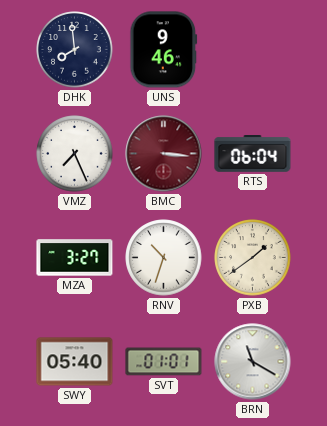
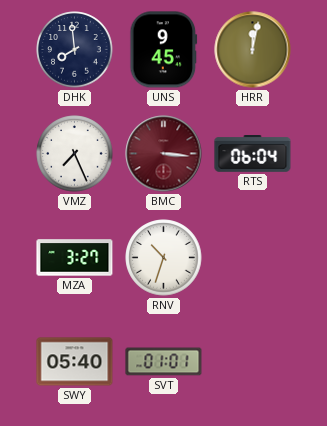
UNS: 9:46 -> 9:45 (164, 50)
HRR: none -> 12:02 (253, 50)
PXB: 1:39 -> none (253, 258)
BRN: 11:20 -> none (253, 362)
